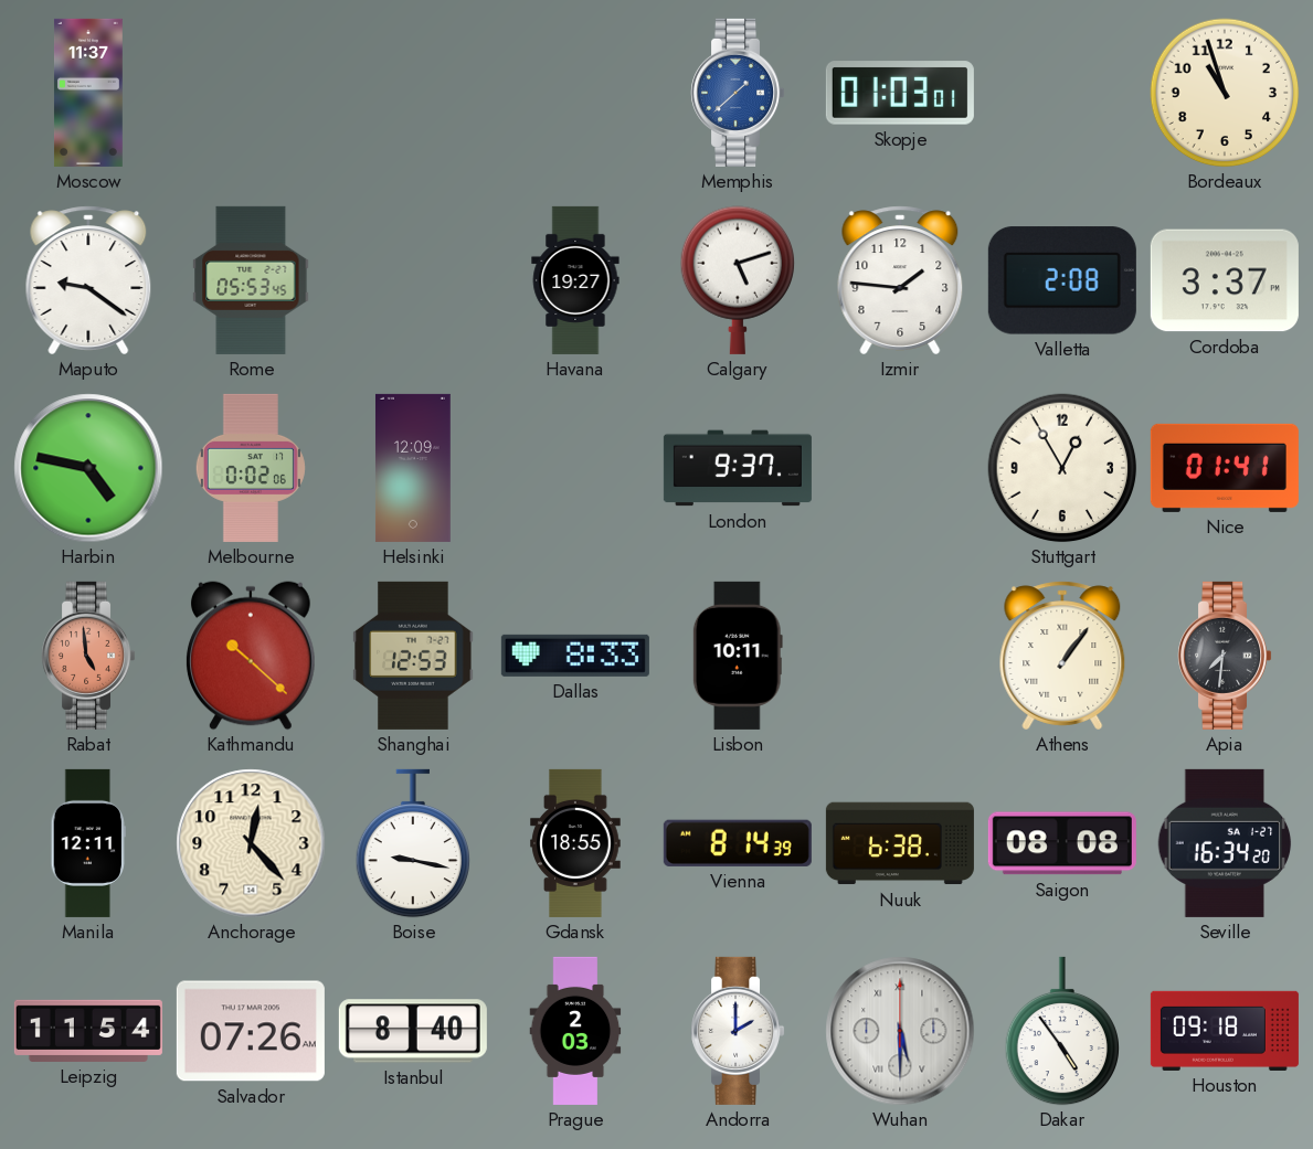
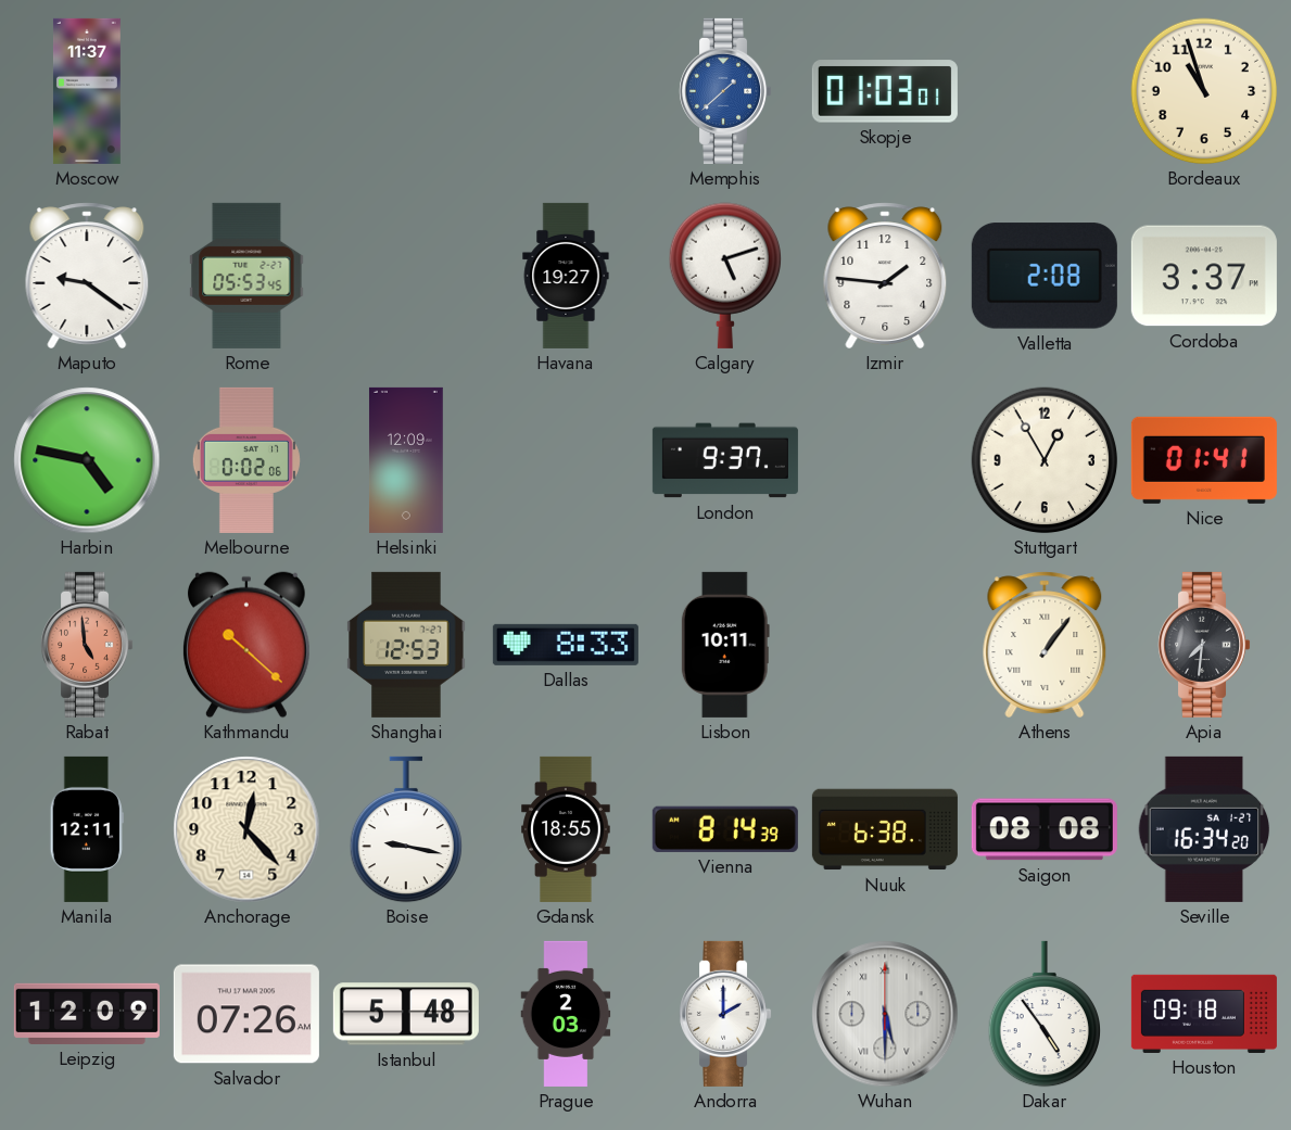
Leipzig: 11:54 -> 12:09 (87, 1014)
Istanbul: 8:40 -> 5:48 (406, 1014)
